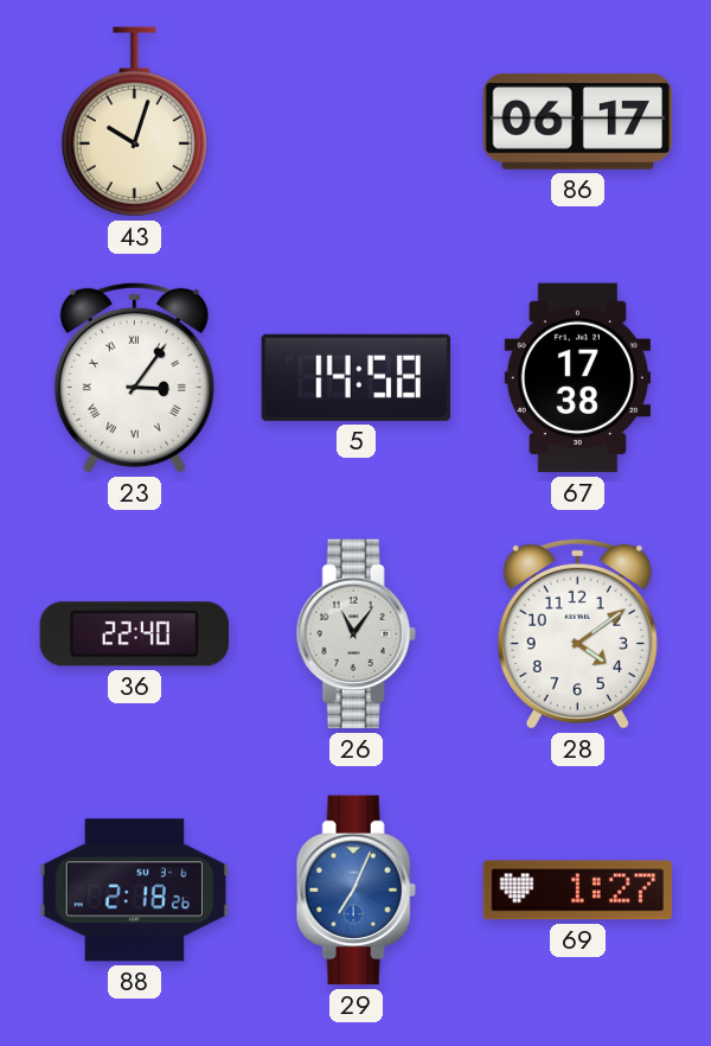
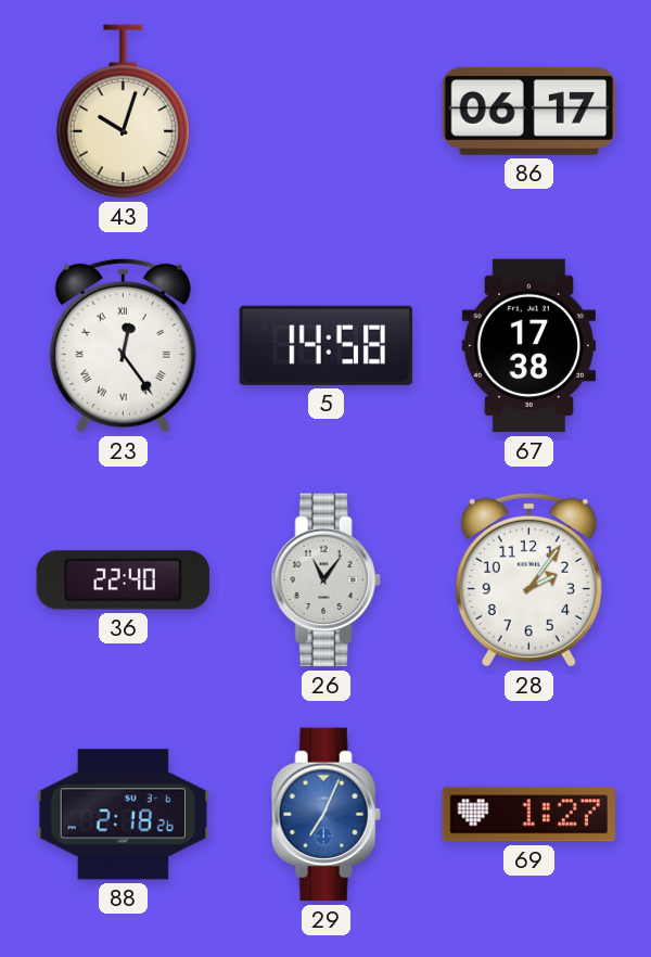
23: 3:06 -> 12:24 (123, 345)
28: 4:09 -> 2:06 (528, 579)
